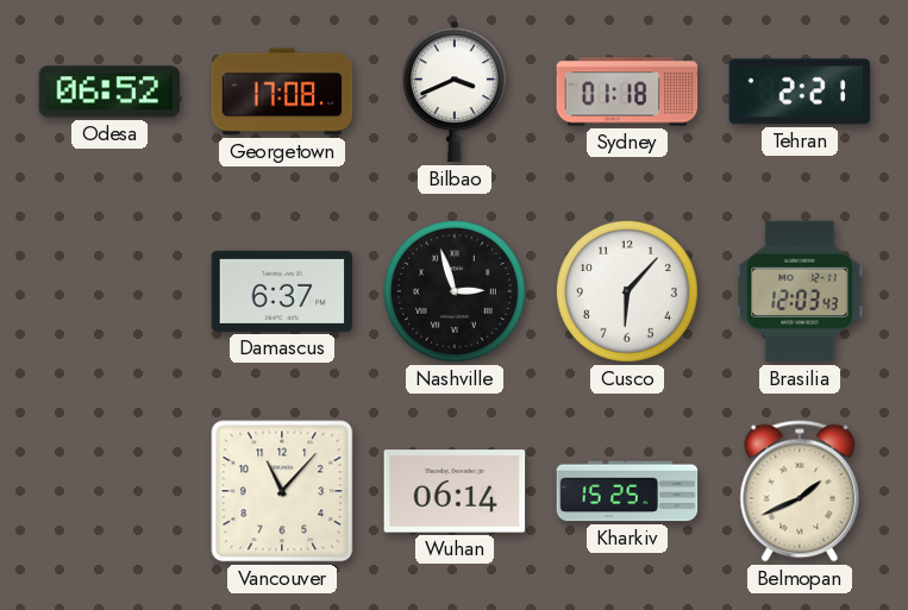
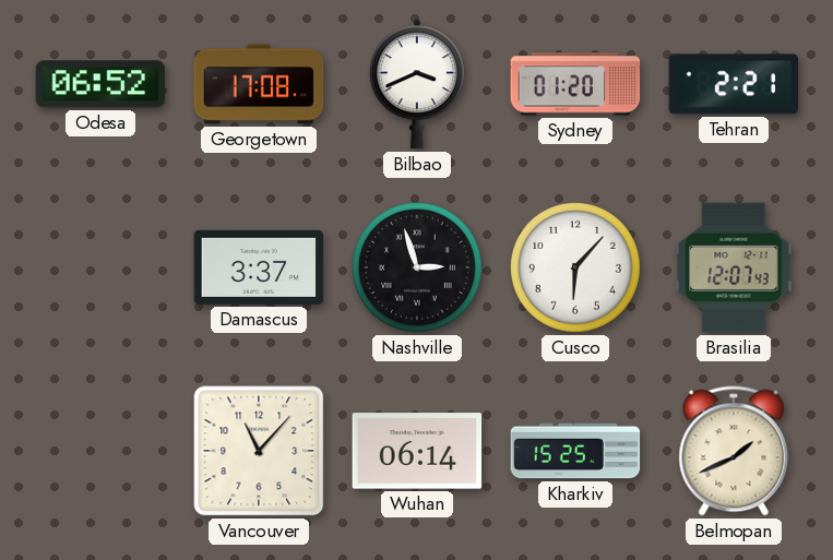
Sydney: 01:18 -> 01:20 (575, 84)
Damascus: 6:37 -> 3:37 (259, 267)
Brasilia: 12:03 -> 12:07 (734, 267)
